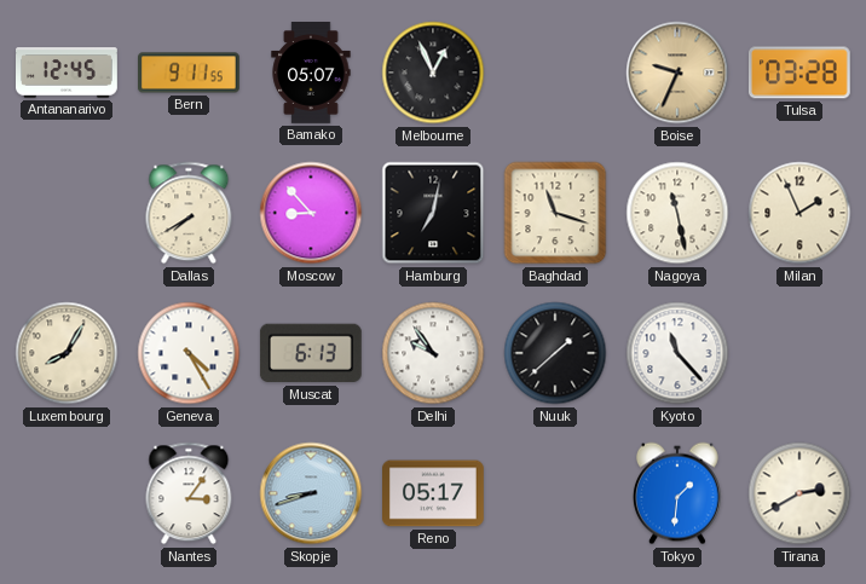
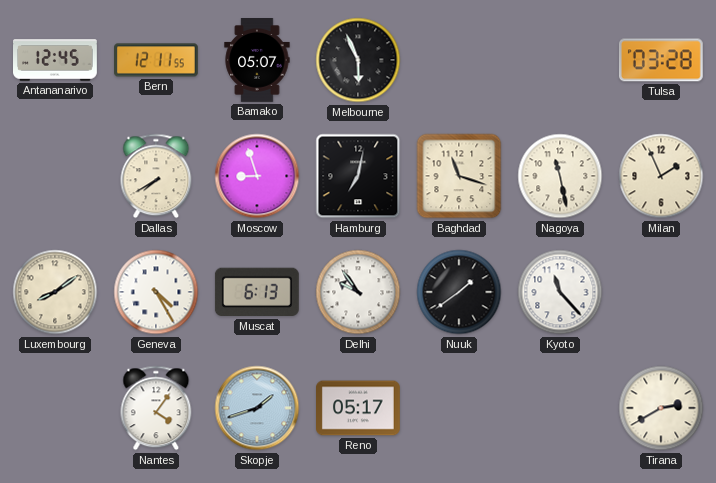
Bern: 9:11 -> 12:11 (157, 60)
Melbourne: 12:56 -> 5:56 (358, 60)
Boise: 9:34 -> none (677, 73)
Moscow: 8:53 -> 8:57 (257, 176)
Luxembourg: 8:05 -> 8:09 (55, 292)
Nuuk: 1:38 -> 1:39 (459, 292)
Nantes: 3:06 -> 4:06 (156, 408)
Skopje: 8:42 -> 1:42 (257, 408)
Tokyo: 1:31 -> none (677, 493)
